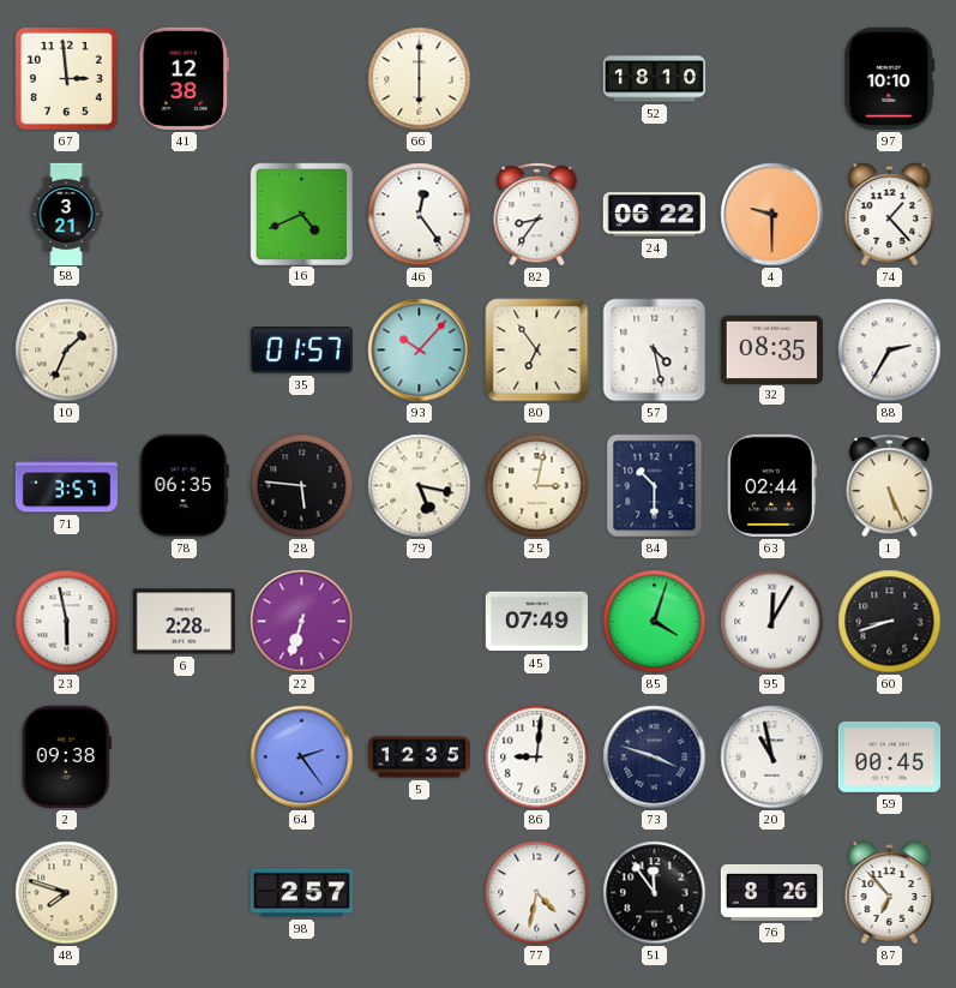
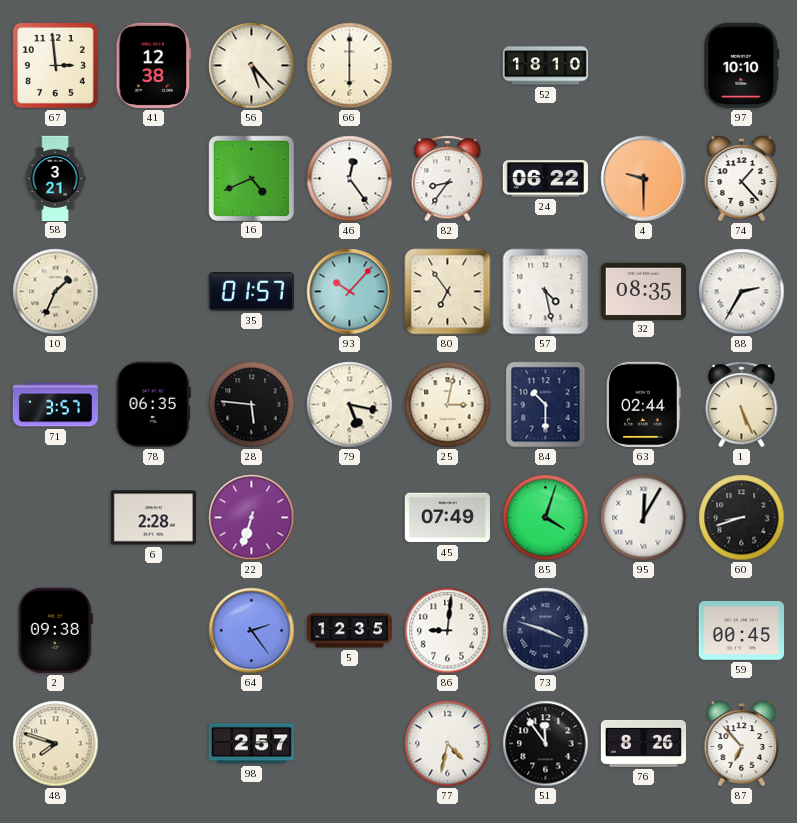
56: none -> 5:23 (252, 66)
23: 5:58 -> none (67, 622)
20: 10:58 -> none (772, 758)
